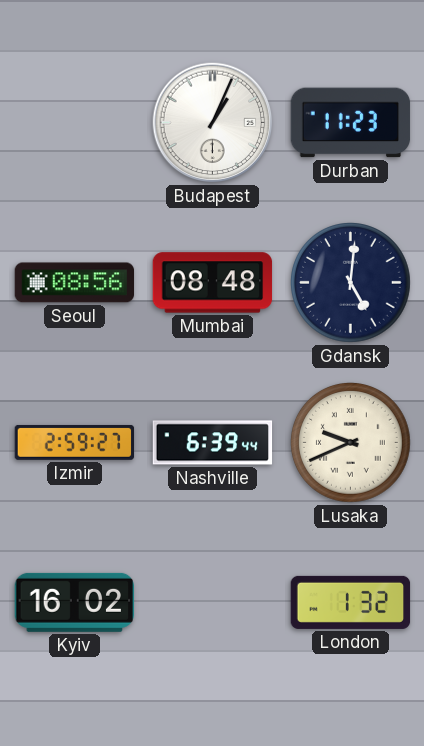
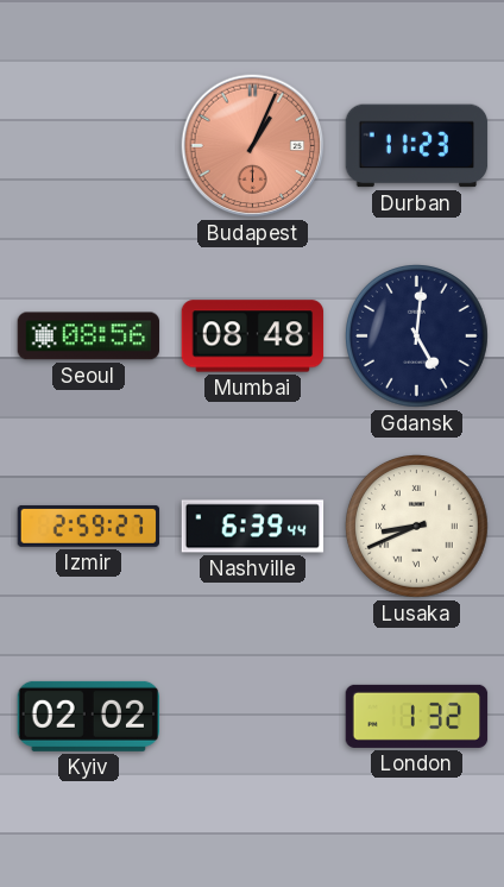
Budapest dial: white -> salmon (253, 146)
Lusaka: 9:41 -> 8:41 (417, 527)
Kyiv: 16:02 -> 02:02 (88, 716)
